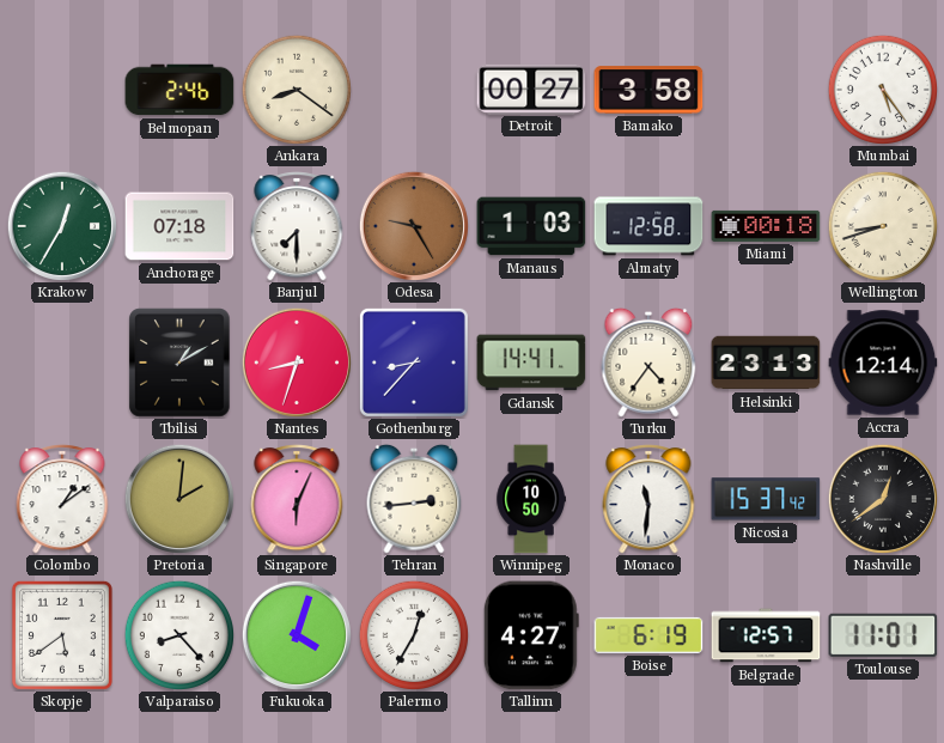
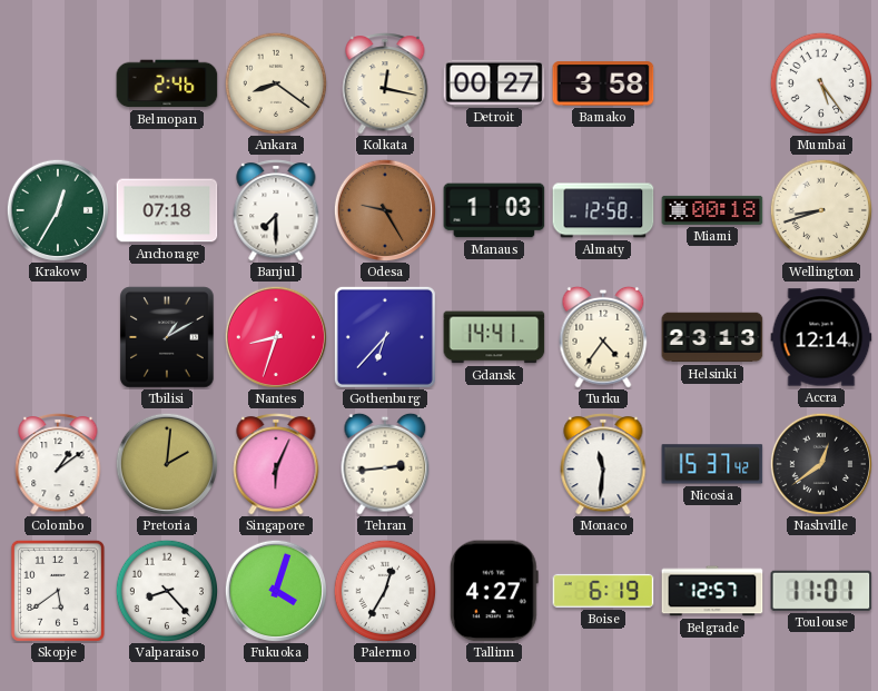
Kolkata: none -> 12:17 (385, 85)
Gothenburg: 8:37 -> 6:37 (385, 337)
Winnipeg: 10:50 -> none (531, 499)
